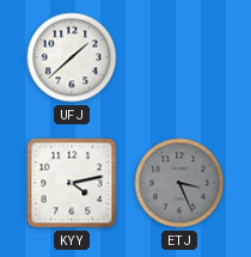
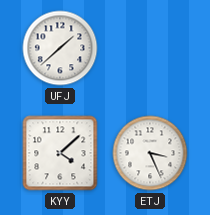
KYY: 4:13 -> 4:08 (60, 153)
ETJ dial: grey -> white (150, 153)
